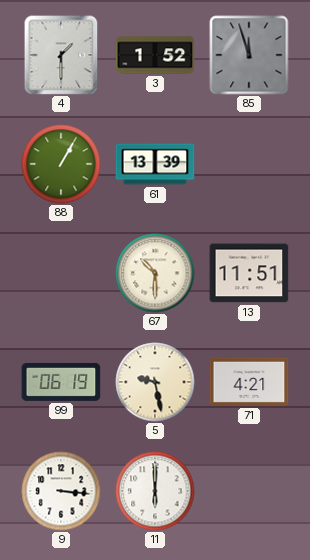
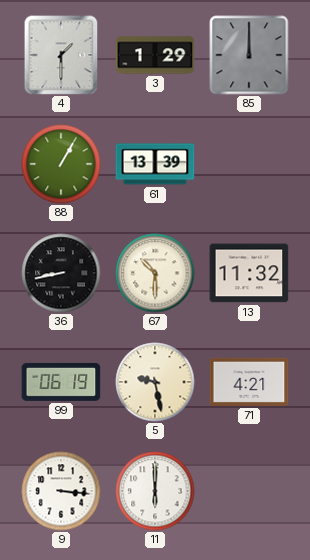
3: 1:52 -> 1:29 (155, 55)
85: 11:57 -> 12:00 (249, 55)
36: none -> 8:43 (61, 273)
13: 11:51 -> 11:32 (249, 273)
